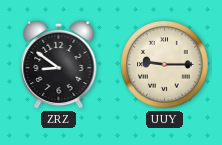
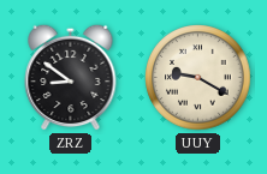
UUY: 9:15 -> 9:20 (198, 78)
